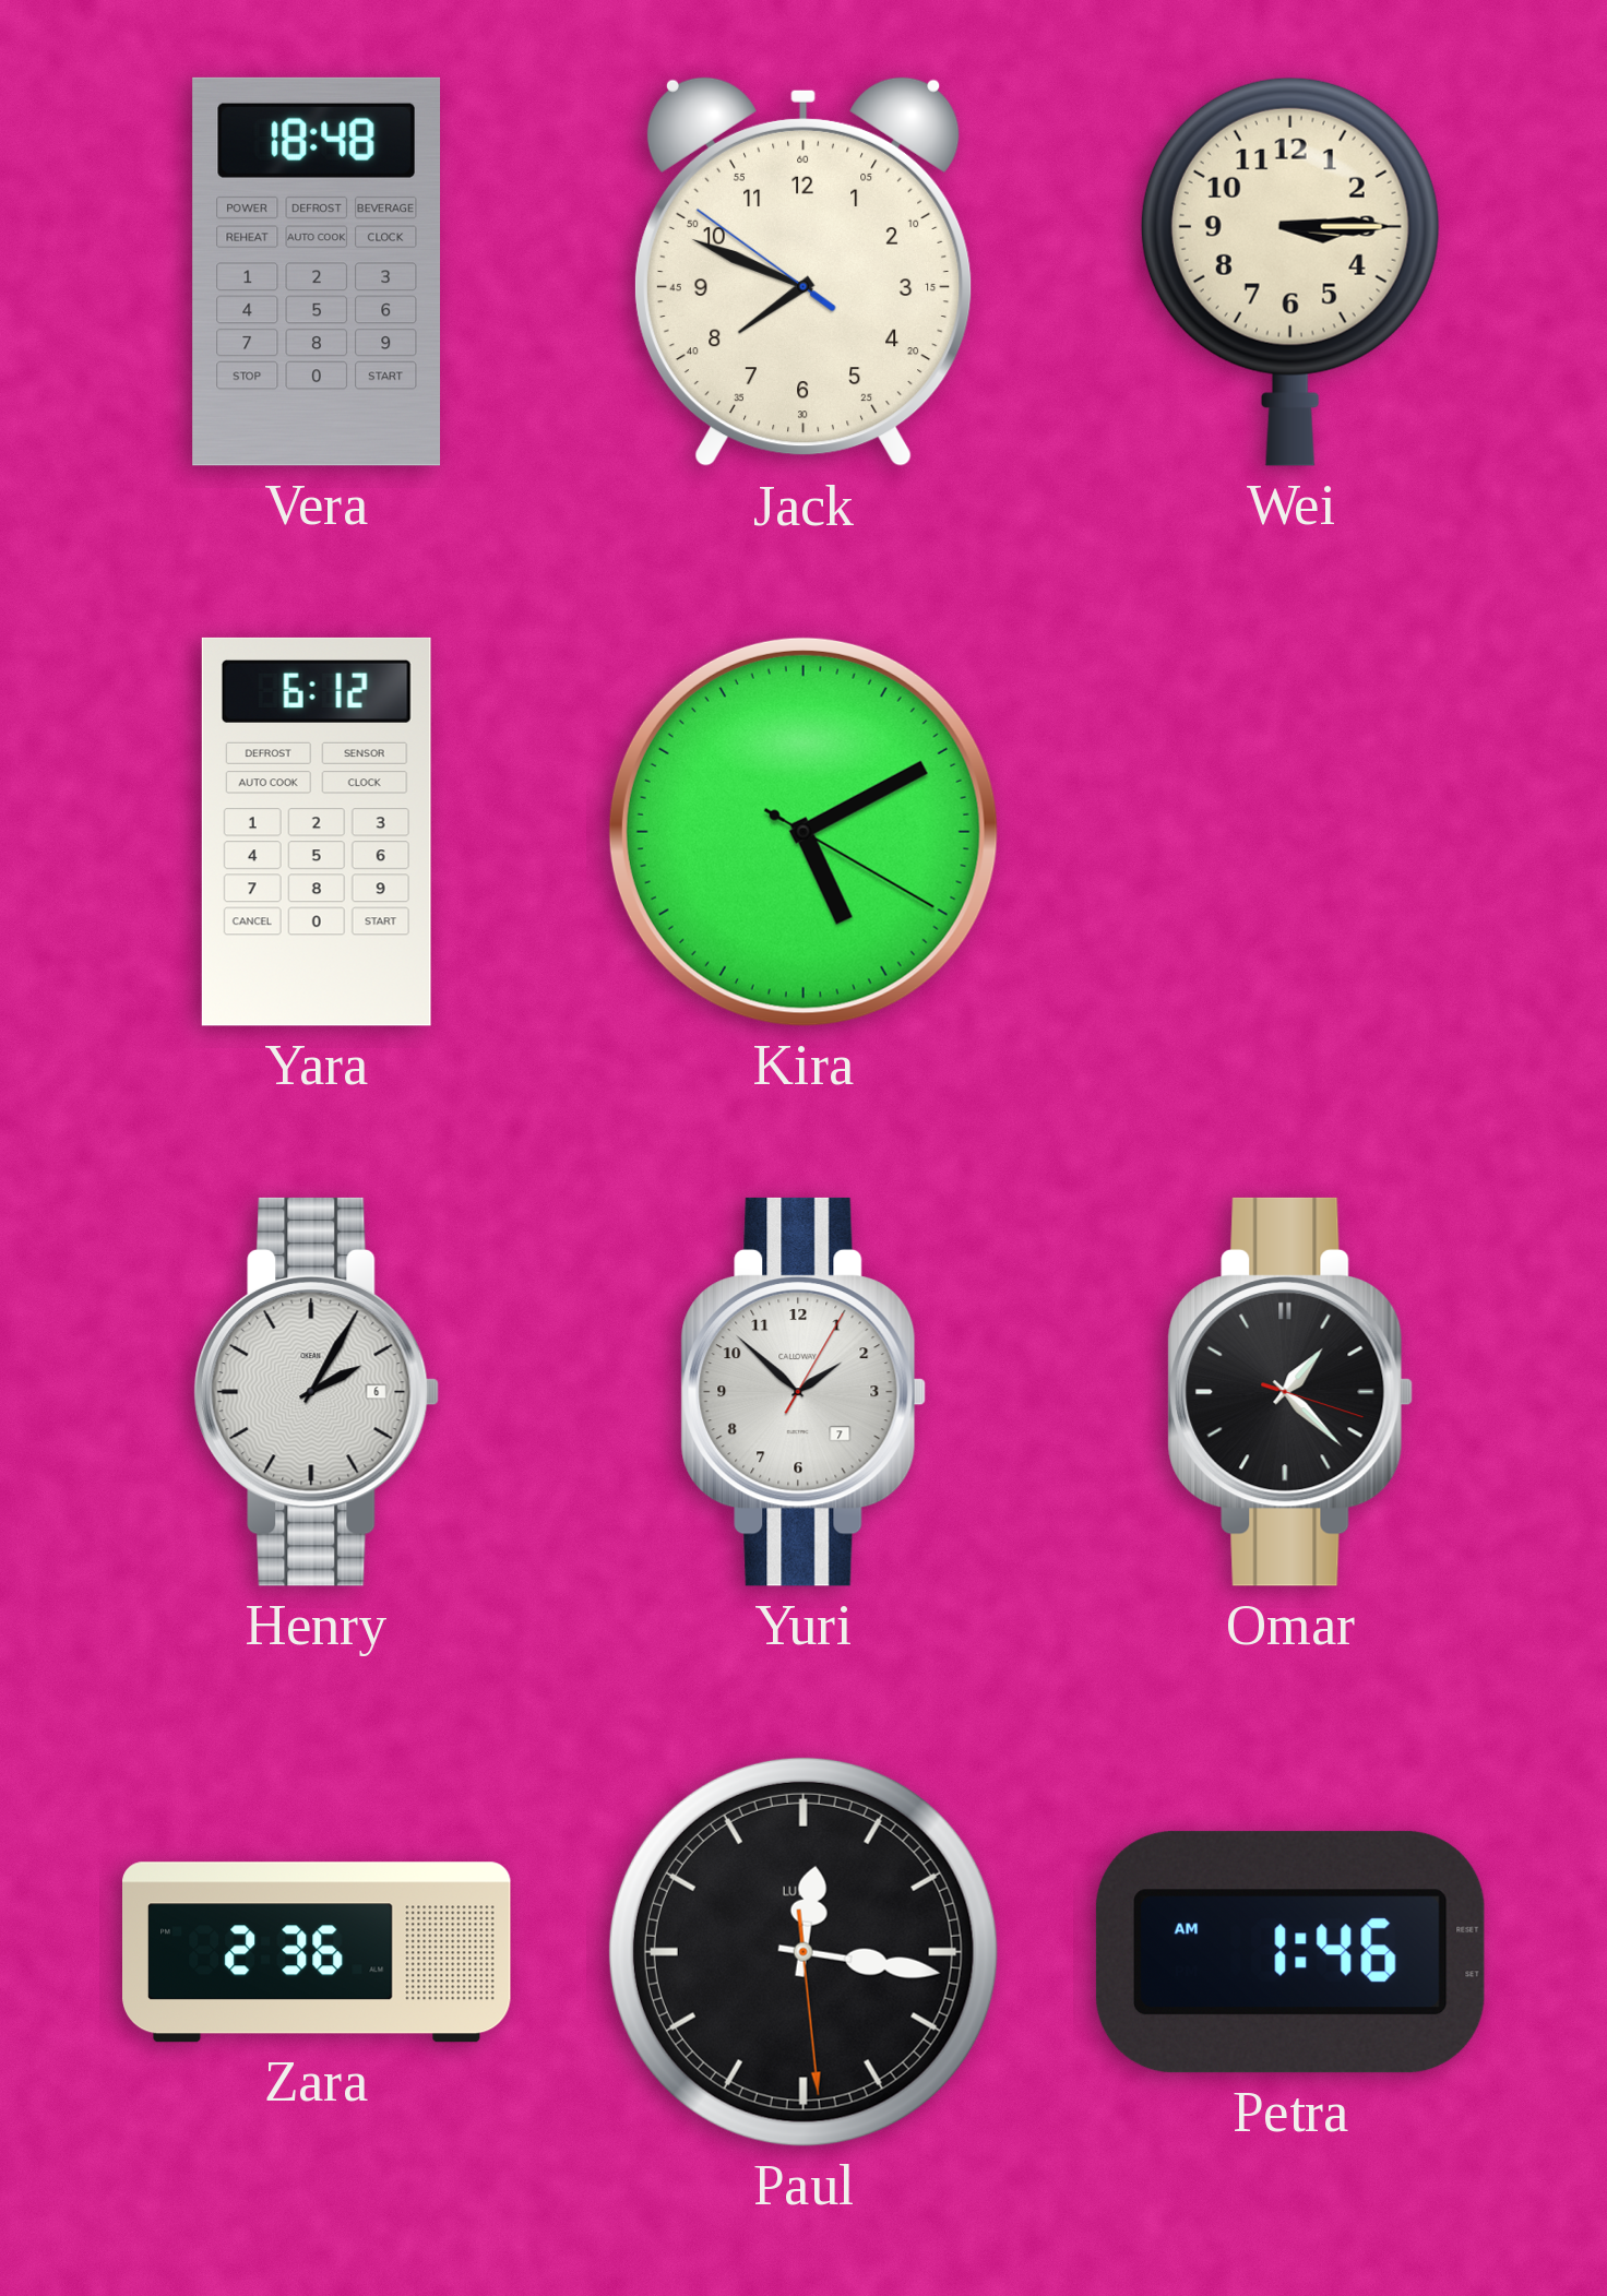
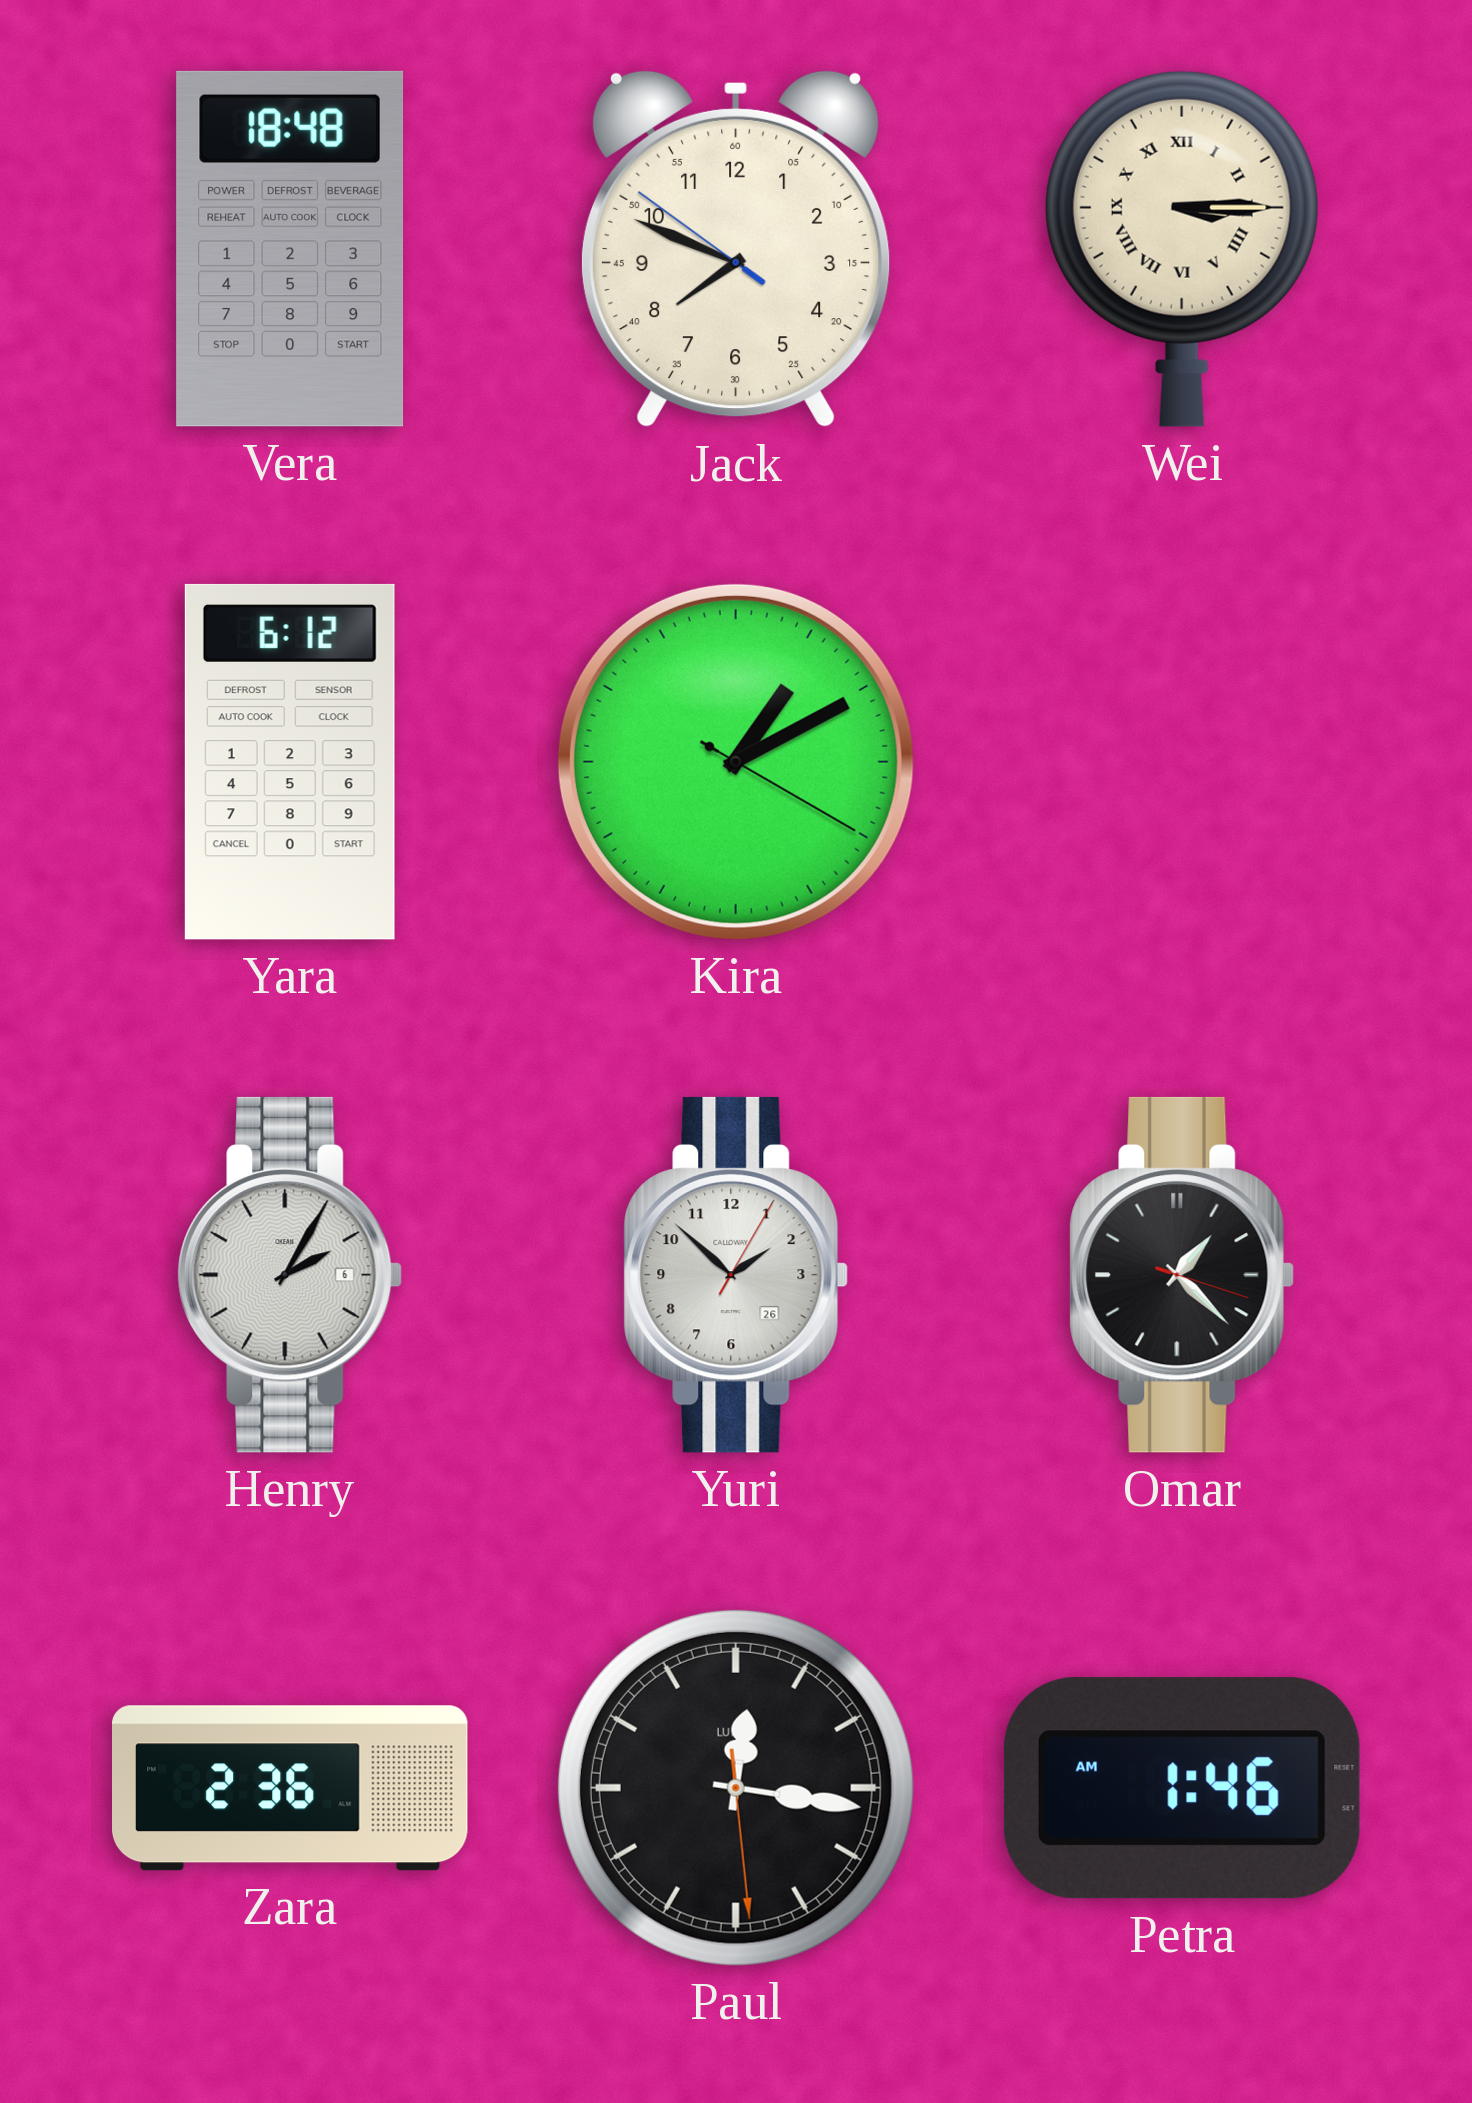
Wei numerals: Arabic -> Roman (1182, 249)
Kira: 5:10 -> 1:10 (736, 762)
Yuri date: 7 -> 26 (736, 1275)
